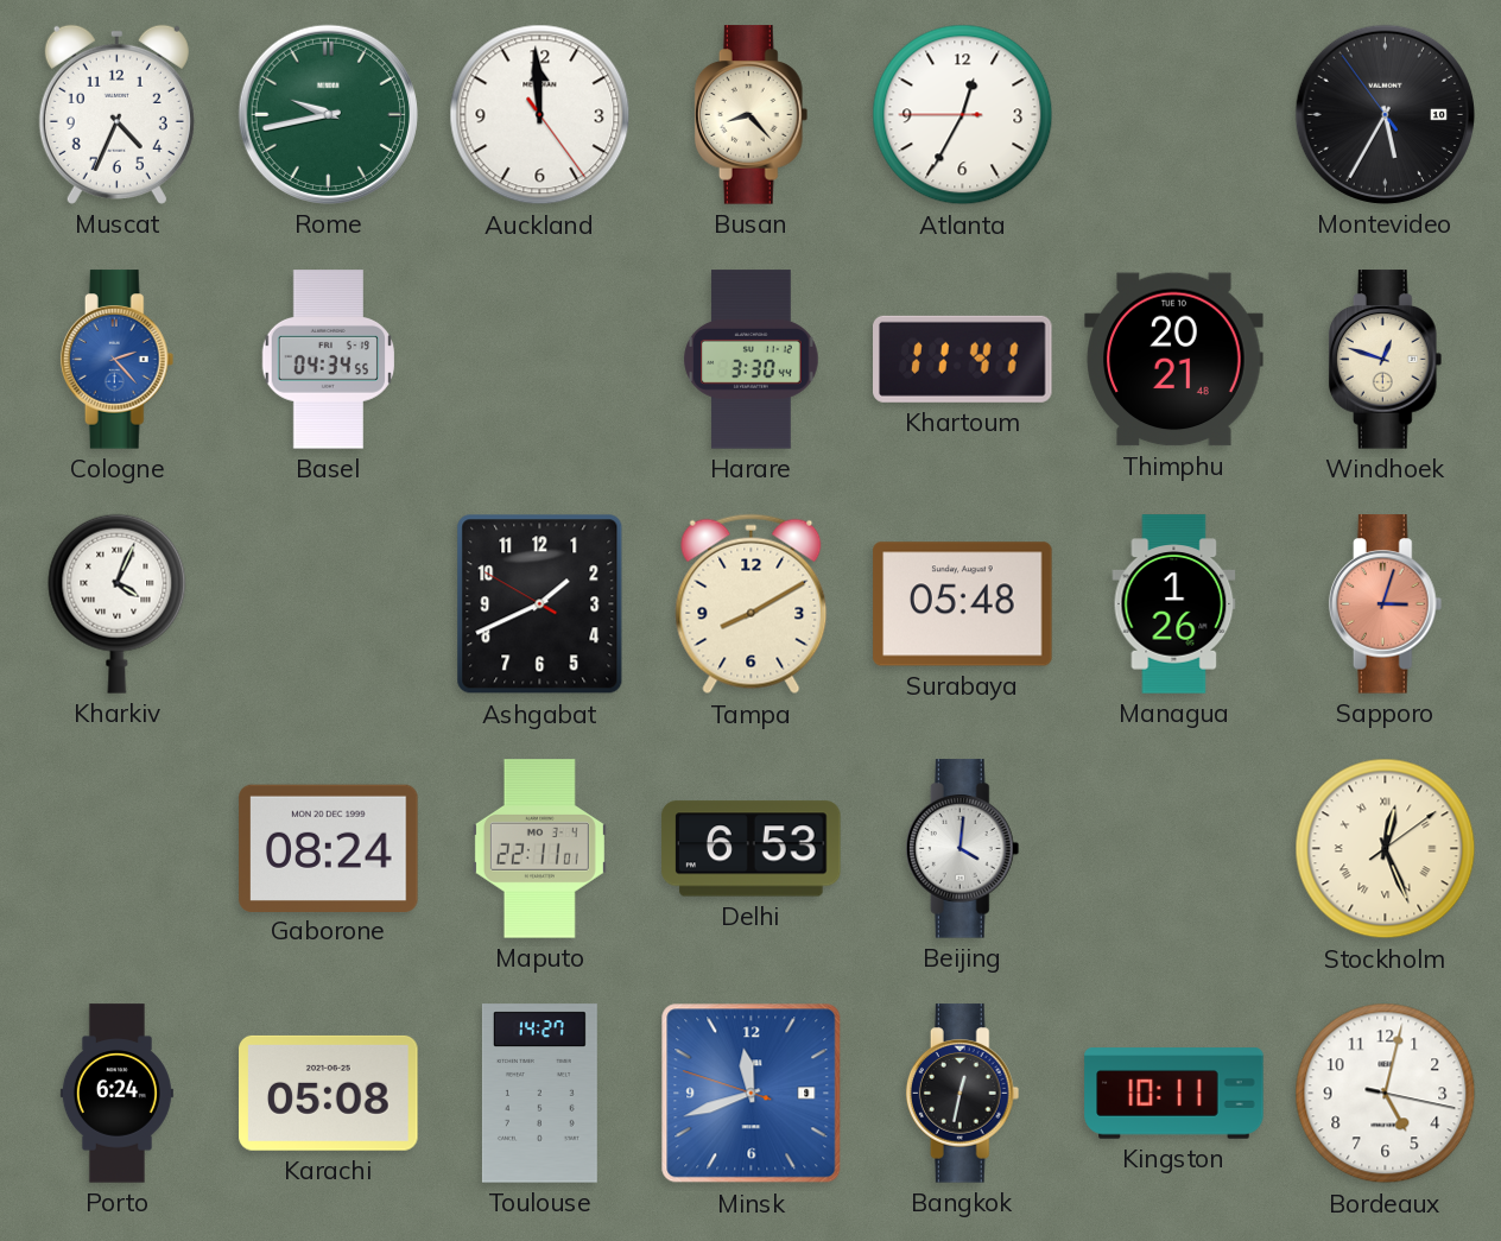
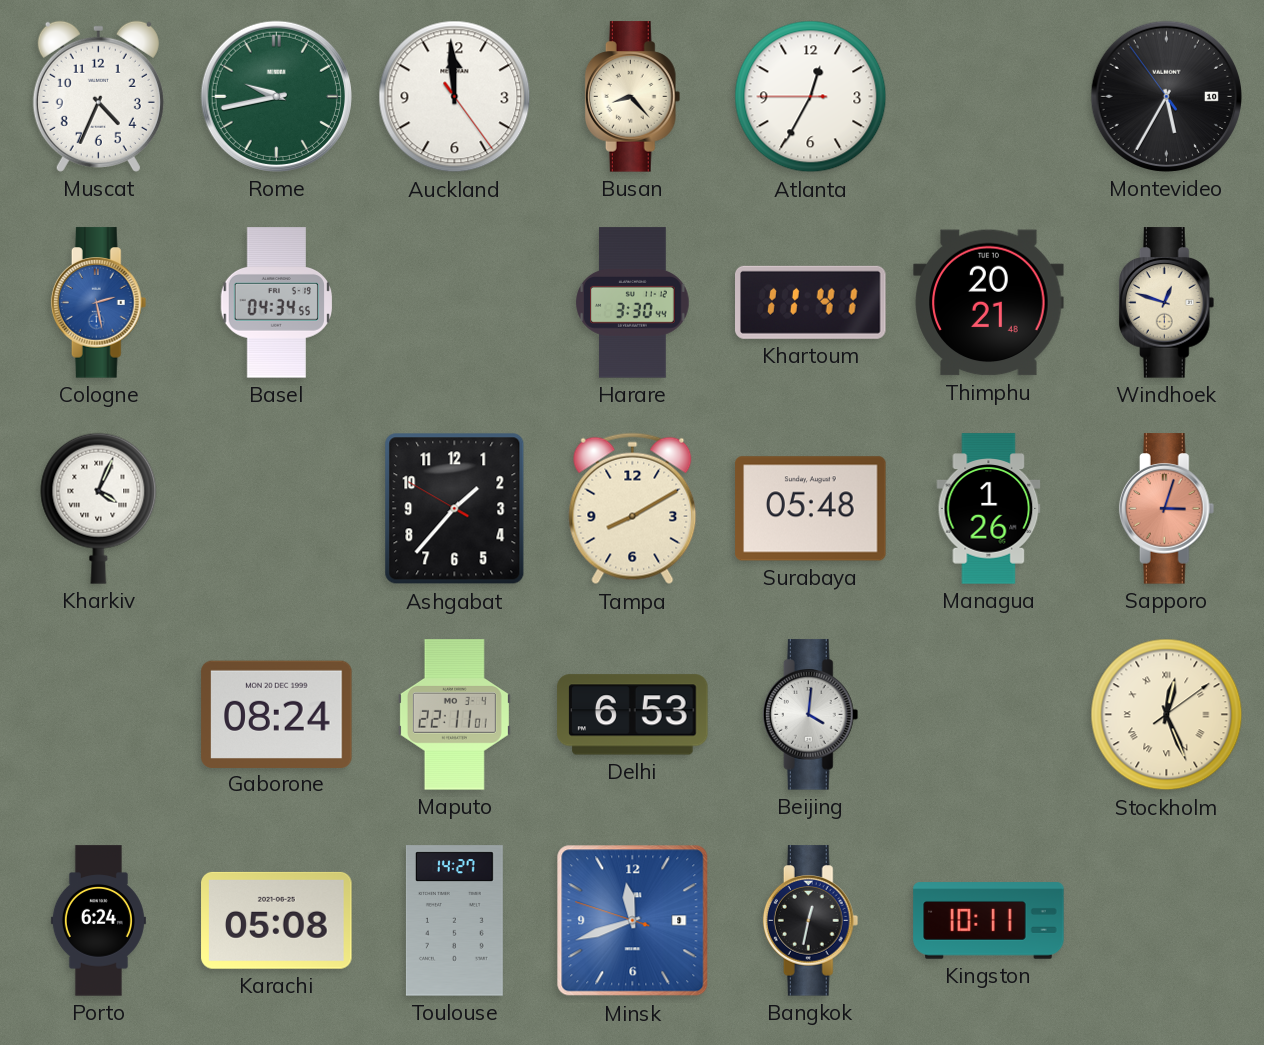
Cologne: 2:23 -> 2:28 (99, 303)
Ashgabat: 1:40 -> 1:36 (455, 509)
Bordeaux: 5:02 -> none (1386, 1094)
